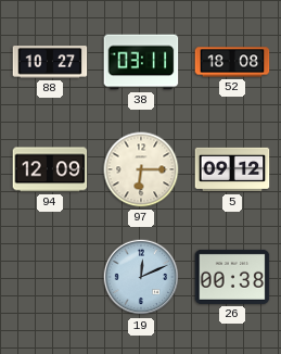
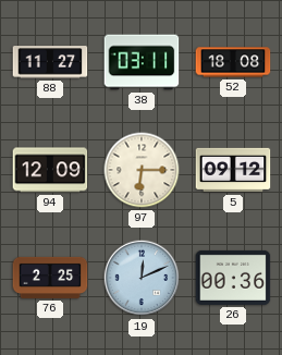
88: 10:27 -> 11:27 (50, 62)
76: none -> 2:25 (50, 278)
26: 00:38 -> 00:36 (233, 278)
